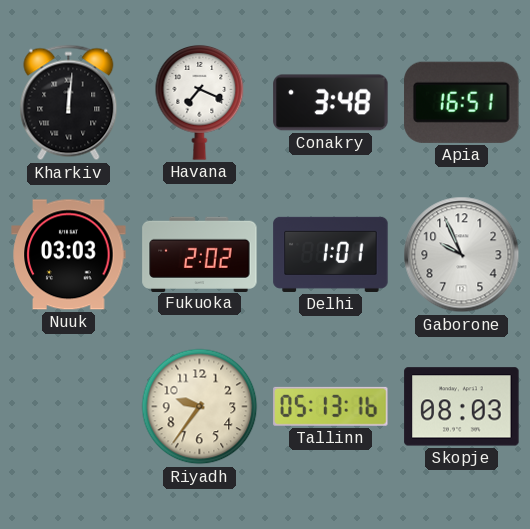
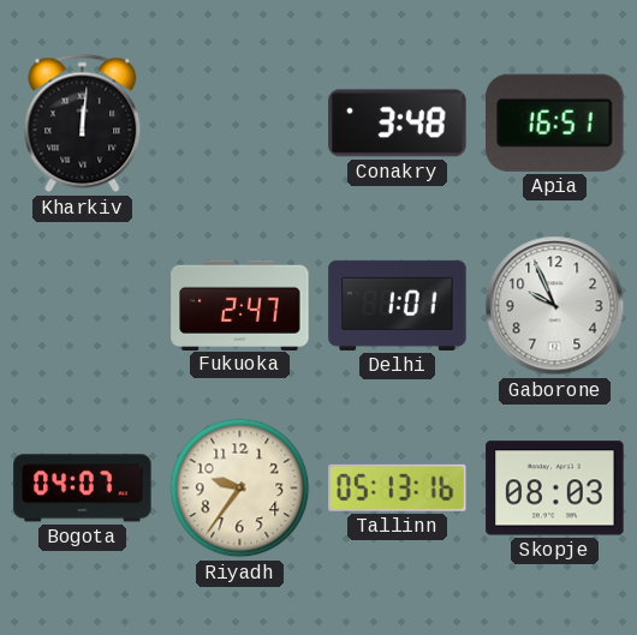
Havana: 7:19 -> none (200, 102)
Nuuk: 03:03 -> none (69, 255)
Fukuoka: 2:02 -> 2:47 (240, 305)
Bogota: none -> 04:07 (83, 489)
